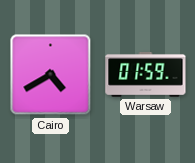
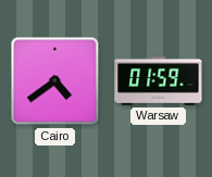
Cairo: 4:40 -> 4:39 (55, 81)
